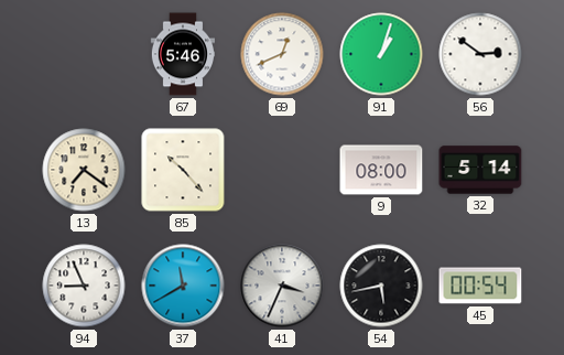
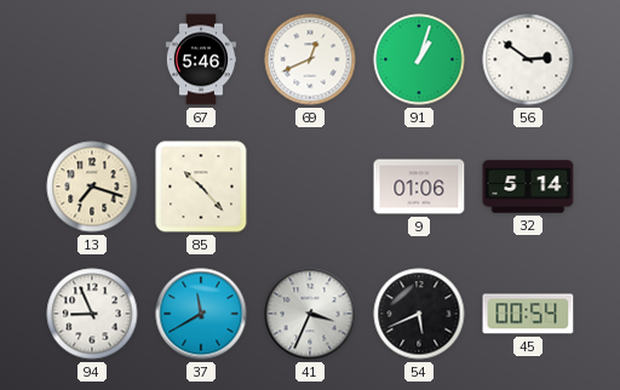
13: 7:21 -> 7:18 (92, 187)
9: 08:00 -> 01:06 (419, 187)
54: 5:43 -> 5:41 (419, 314)
